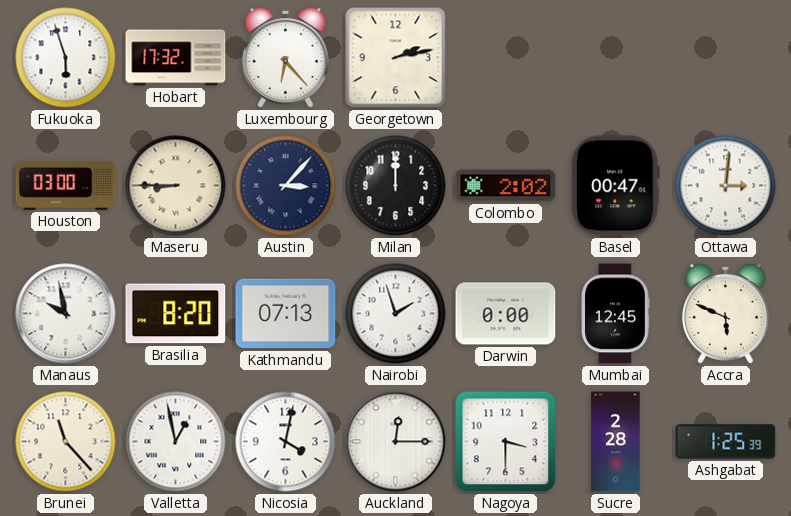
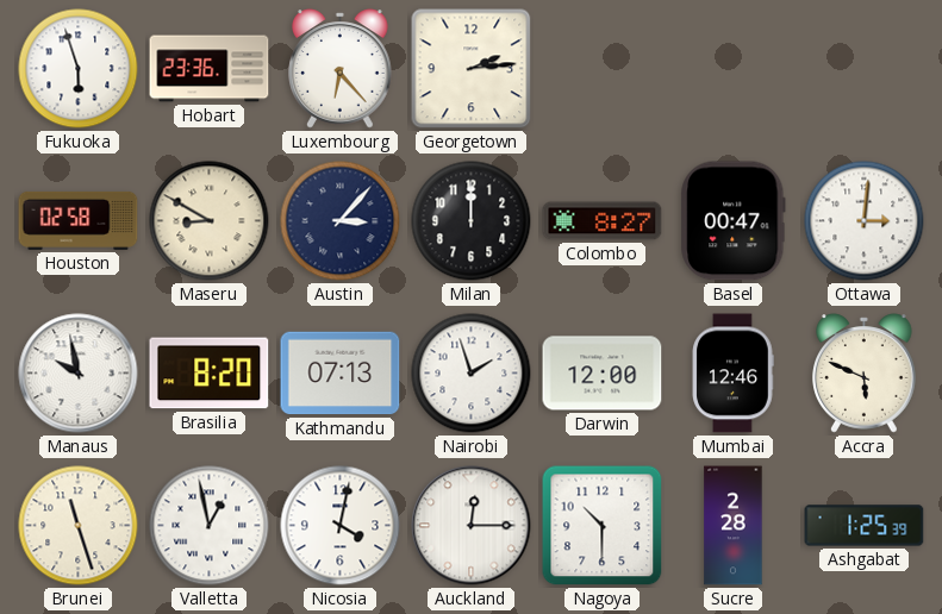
Hobart: 17:32 -> 23:36 (210, 69)
Georgetown: 2:13 -> 2:14 (472, 69)
Houston: 03:00 -> 02:58 (79, 220)
Maseru: 8:45 -> 8:50 (210, 221)
Colombo: 2:02 -> 8:27 (603, 221)
Darwin: 0:00 -> 12:00 (603, 374)
Mumbai: 12:45 -> 12:46 (732, 374)
Brunei: 11:23 -> 11:27 (79, 526)
Nagoya: 3:30 -> 10:30 (603, 526)
